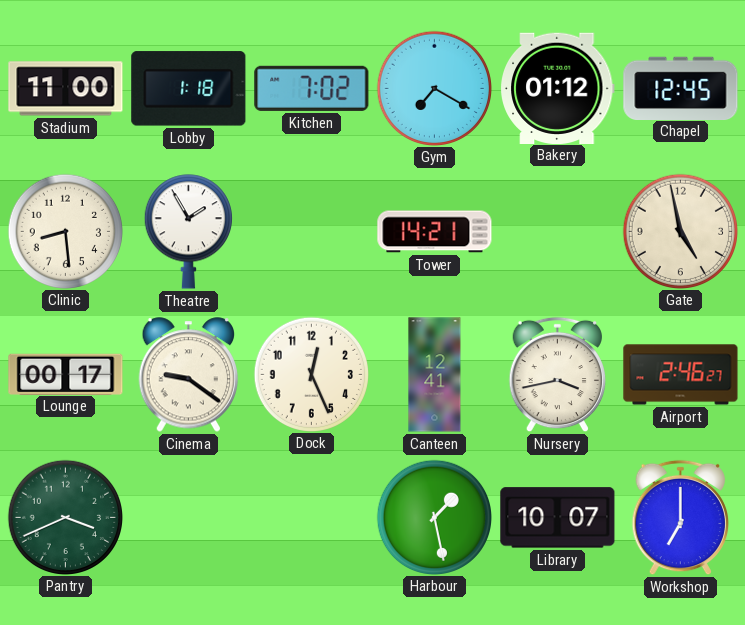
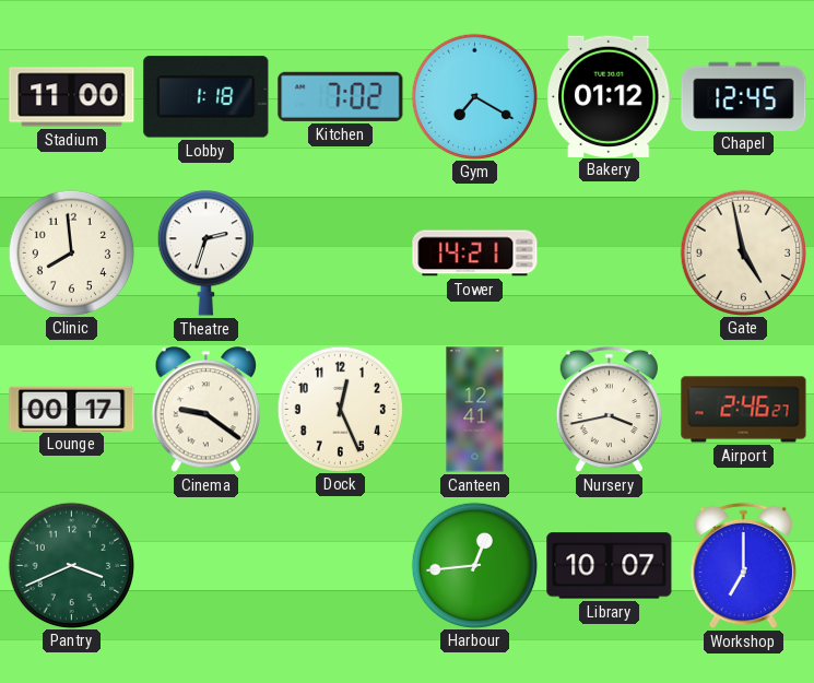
Clinic: 8:29 -> 7:59 (71, 252)
Theatre: 1:55 -> 2:33 (205, 254)
Harbour: 1:28 -> 12:44 (474, 565)
